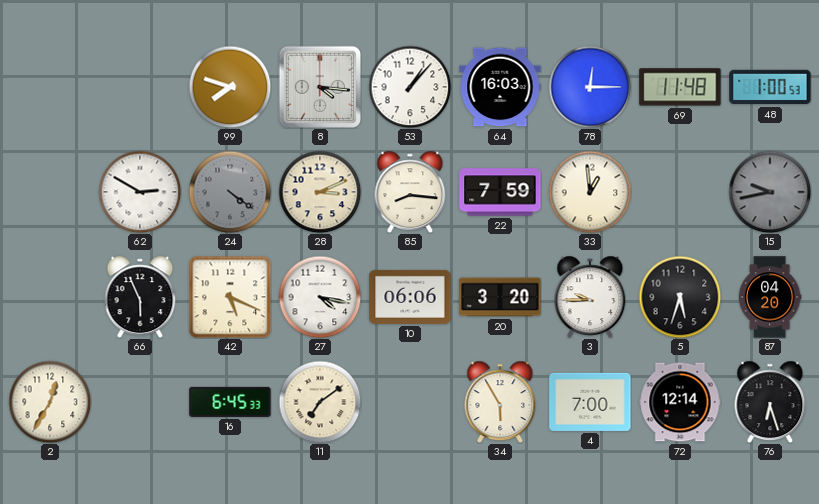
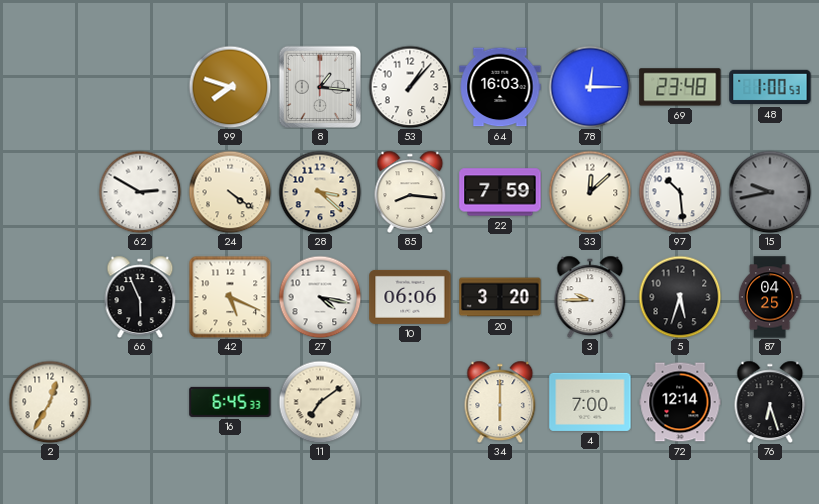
8: 4:16 -> 1:16 (319, 86)
69: 11:48 -> 23:48 (680, 87)
24 dial: grey -> cream (230, 192)
28: 3:11 -> 3:22 (320, 192)
33: 12:59 -> 12:08 (590, 192)
97: none -> 10:29 (680, 192)
87: 04:20 -> 04:25 (770, 297)
34: 5:55 -> 6:00 (500, 402)
